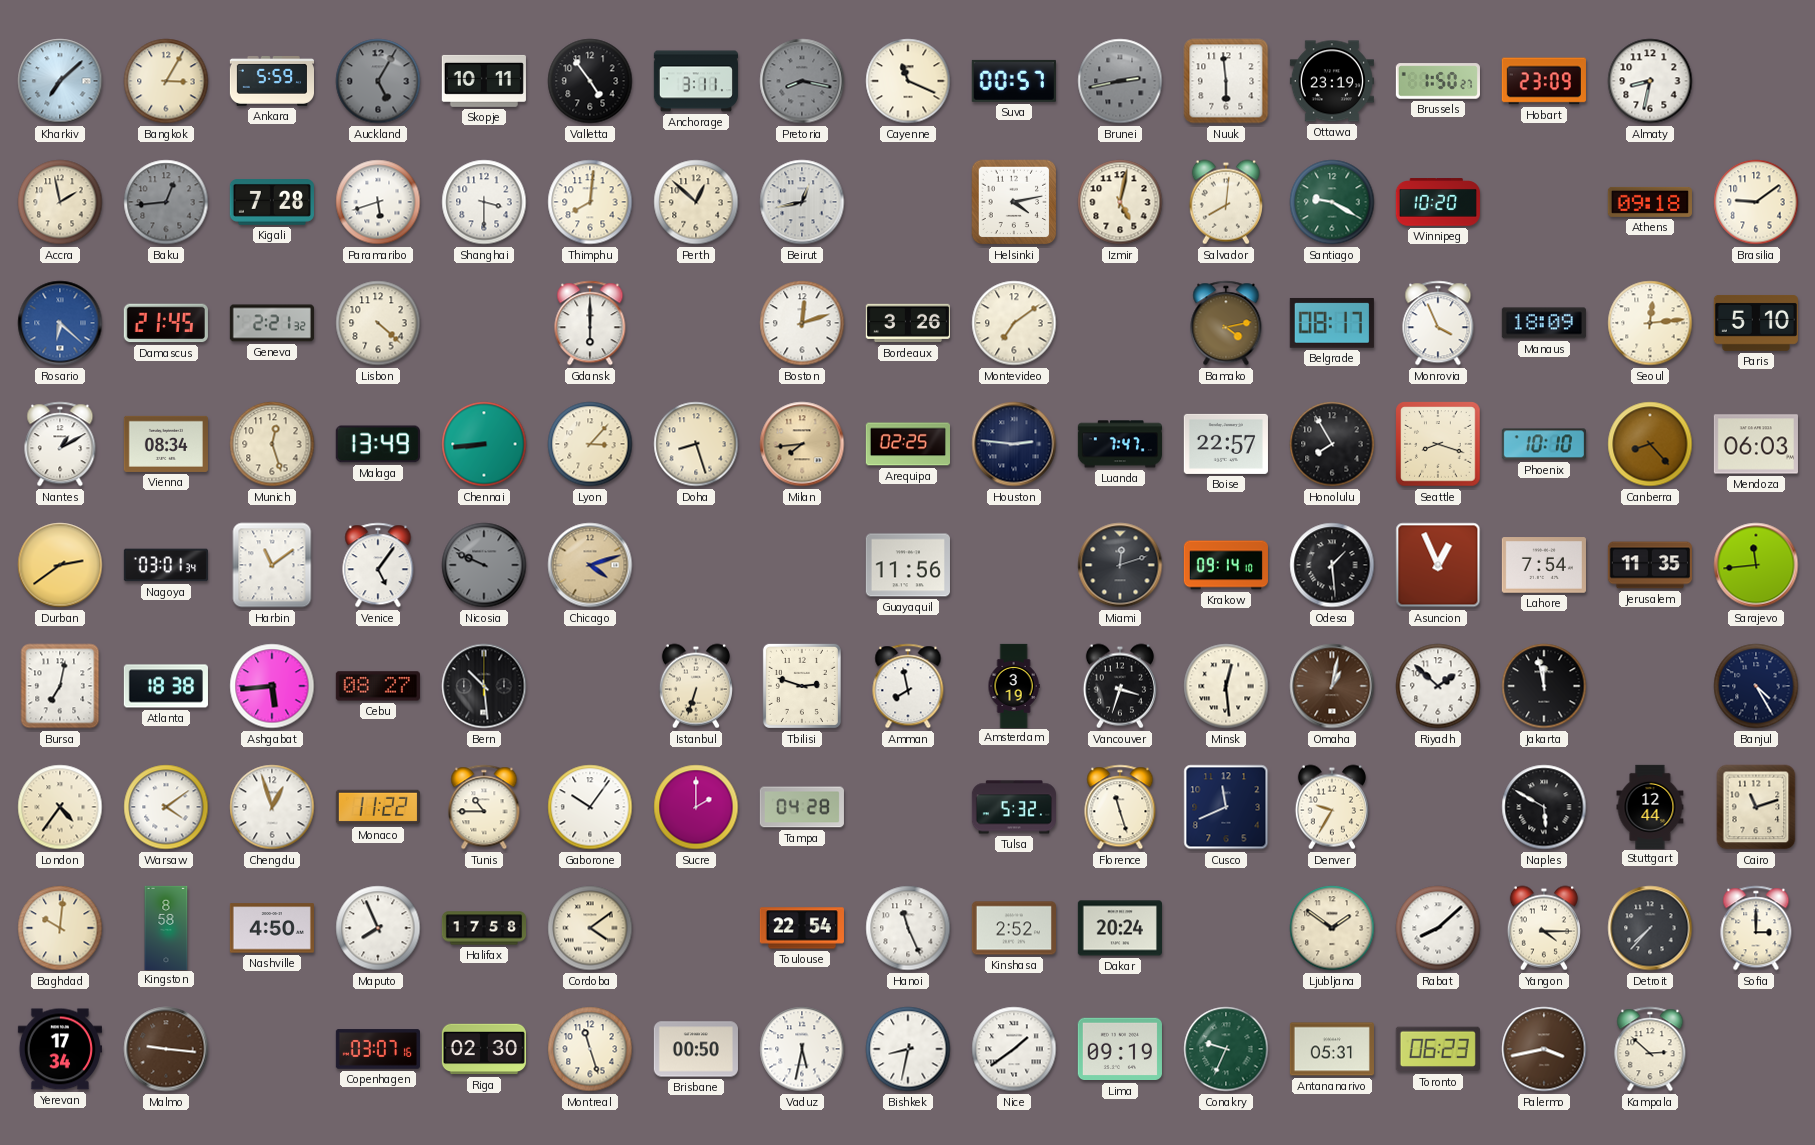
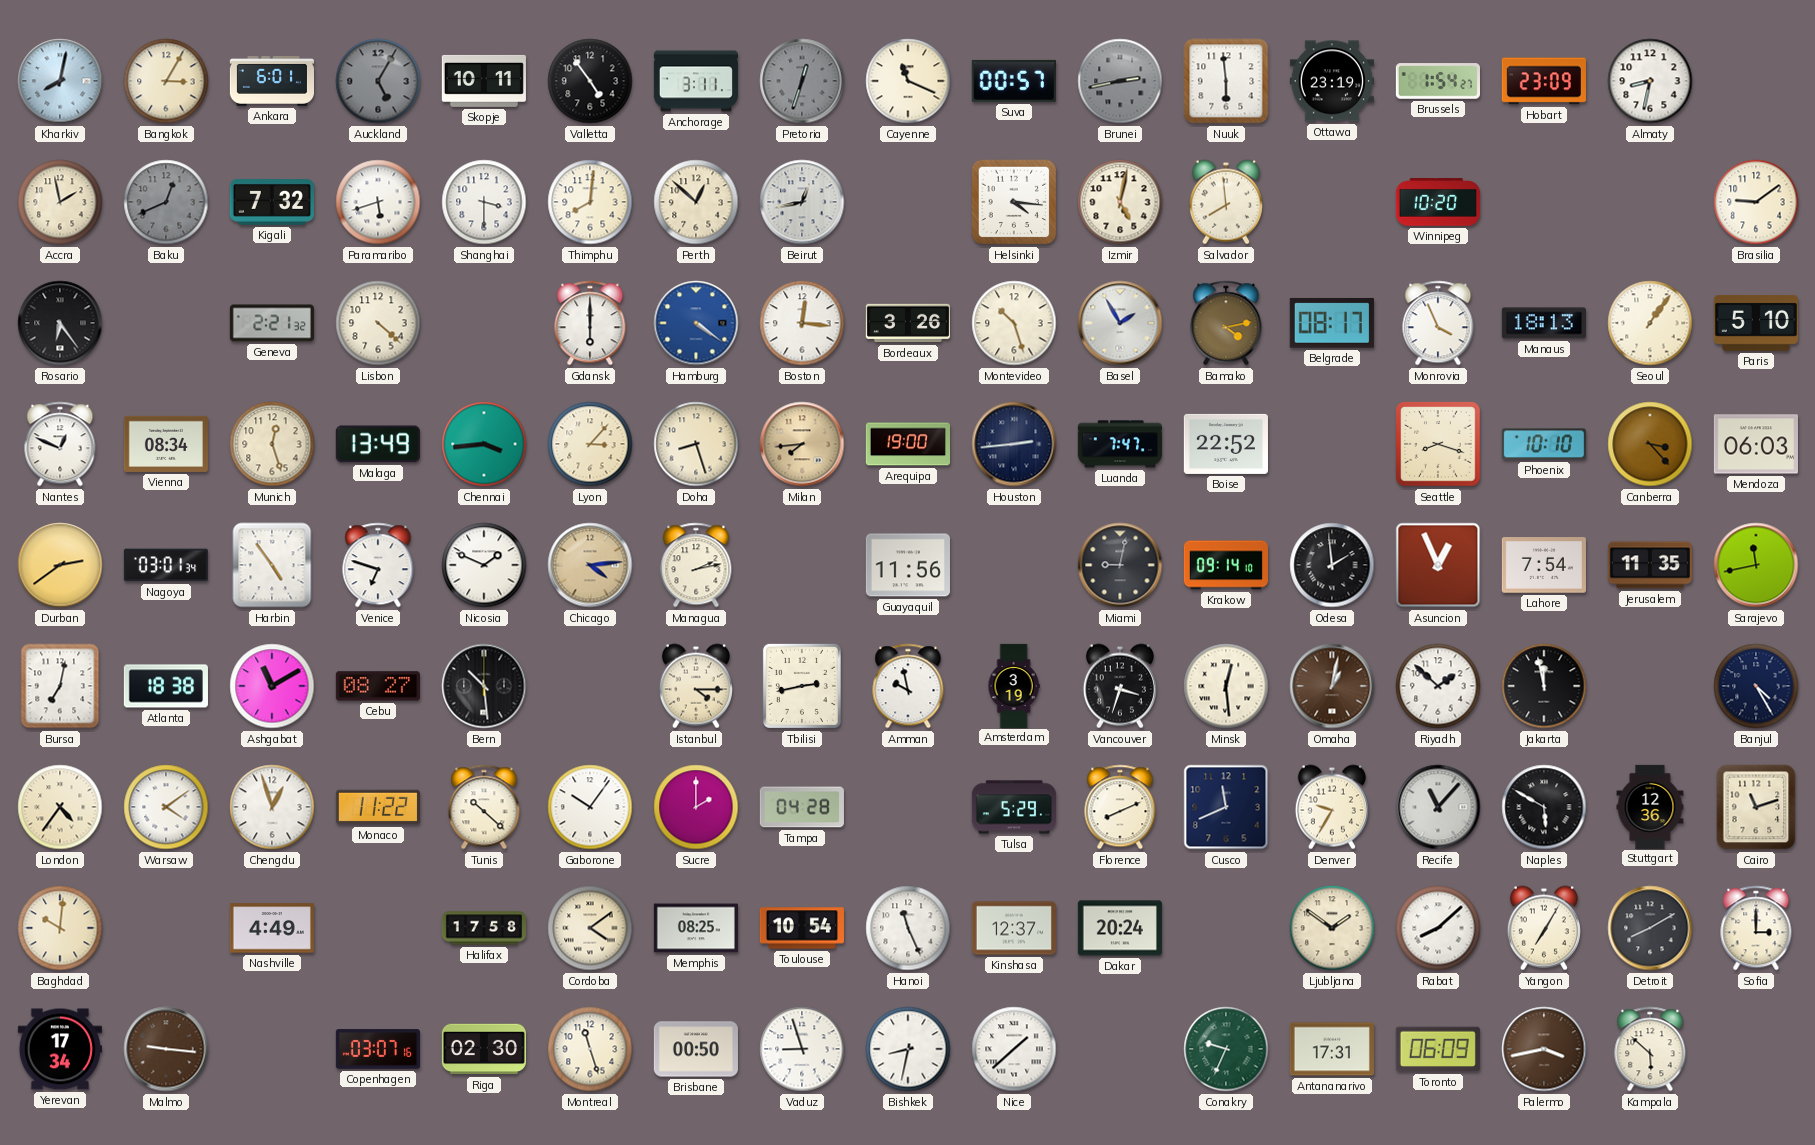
Kharkiv: 7:08 -> 8:02 (60, 81)
Ankara: 5:59 -> 6:01 (271, 81)
Pretoria: 8:17 -> 12:33 (802, 81)
Brussels: 1:50 -> 1:54 (1438, 81)
Baku: 12:44 -> 12:41 (166, 202)
Kigali: 7:28 -> 7:32 (272, 203)
Helsinki: 4:13 -> 4:16 (1014, 202)
Salvador: 8:01 -> 7:59 (1226, 202)
Santiago: 9:20 -> none (1332, 202)
Athens: 09:18 -> none (1650, 202)
Rosario: 6:22 -> 6:24 (60, 323)
Rosario dial: blue -> black (60, 323)
Damascus: 21:45 -> none (166, 323)
Hamburg: none -> 4:21 (696, 323)
Boston: 12:12 -> 12:16 (802, 323)
Montevideo: 7:09 -> 10:27 (1014, 323)
Basel: none -> 1:55 (1120, 323)
Manaus: 18:09 -> 18:13 (1544, 323)
Seoul: 12:14 -> 1:06 (1650, 323)
Nantes: 1:10 -> 12:49 (60, 444)
Chennai: 8:44 -> 3:44 (484, 444)
Arequipa: 02:25 -> 19:00 (907, 444)
Houston: 2:46 -> 2:44 (1014, 444)
Boise: 22:57 -> 22:52 (1226, 444)
Honolulu: 7:55 -> none (1332, 444)
Canberra: 8:23 -> 3:23 (1650, 444)
Harbin: 11:09 -> 4:54 (272, 565)
Venice: 5:06 -> 6:48 (378, 565)
Nicosia: 9:49 -> 1:49 (484, 565)
Nicosia dial: grey -> white (484, 565)
Chicago: 4:12 -> 4:14 (590, 565)
Managua: none -> 2:13 (696, 565)
Miami: 12:12 -> 9:02 (1120, 565)
Odesa: 1:29 -> 1:59 (1332, 565)
Sarajevo: 11:44 -> 11:43 (1756, 565)
Ashgabat: 5:44 -> 11:10 (272, 686)
Istanbul: 6:33 -> 4:15 (696, 686)
Tbilisi: 2:48 -> 2:43 (802, 686)
Amman: 7:58 -> 9:58 (908, 686)
Tunis: 10:45 -> 10:22 (484, 807)
Tulsa: 5:32 -> 5:29 (1014, 807)
Florence: 11:27 -> 8:11 (1120, 807)
Recife: none -> 11:07 (1438, 807)
Stuttgart: 12:44 -> 12:36 (1650, 806)
Kingston: 8:58 -> none (166, 927)
Nashville: 4:50 -> 4:49 (272, 928)
Maputo: 7:56 -> none (378, 928)
Memphis: none -> 08:25 (696, 928)
Toulouse: 22:54 -> 10:54 (802, 928)
Kinshasa: 2:52 -> 12:37 (1014, 928)
Yangon: 4:15 -> 7:05 (1544, 928)
Detroit: 7:37 -> 8:10 (1650, 928)
Vaduz: 5:32 -> 8:57 (802, 1049)
Nice: 1:39 -> 1:38 (1014, 1049)
Lima: 09:19 -> none (1120, 1049)
Antananarivo: 05:31 -> 17:31 (1332, 1049)
Toronto: 06:23 -> 06:09 (1438, 1049)
Kampala: 2:52 -> 5:52 (1650, 1049)
